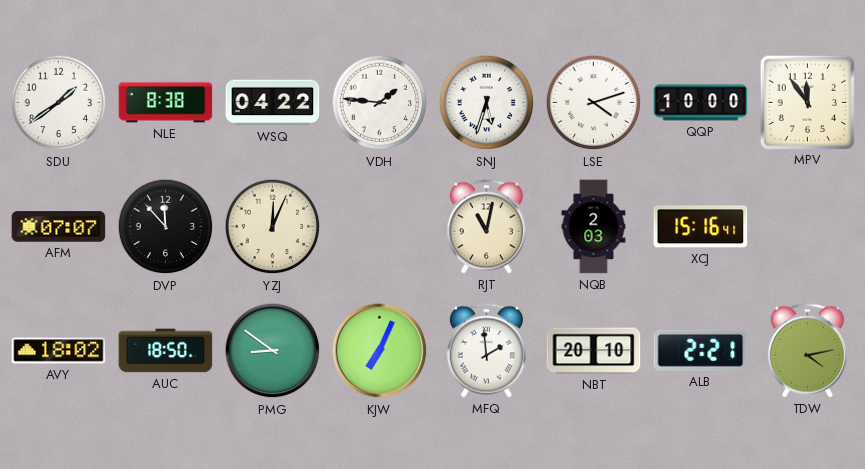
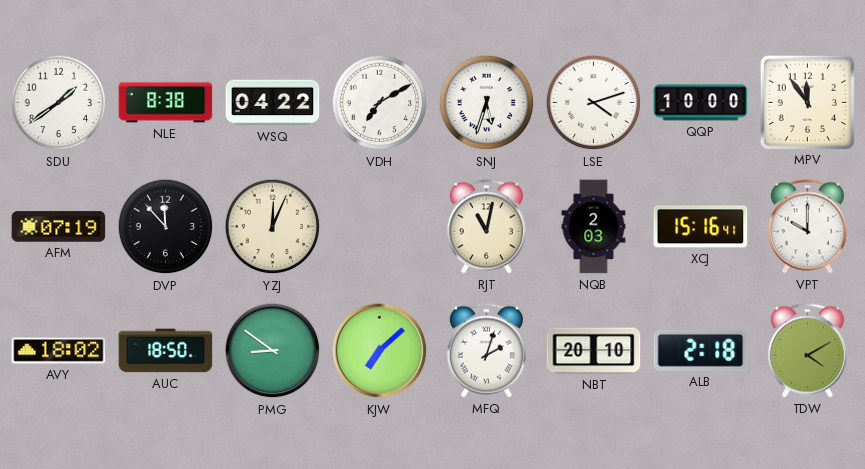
VDH: 1:46 -> 7:10 (380, 103)
AFM: 07:07 -> 07:19 (59, 227)
VPT: none -> 10:00 (807, 227)
KJW: 7:04 -> 7:08 (380, 351)
MFQ: 1:59 -> 2:03 (486, 351)
ALB: 2:21 -> 2:18 (701, 350)
TDW: 4:13 -> 4:10 (807, 351)
